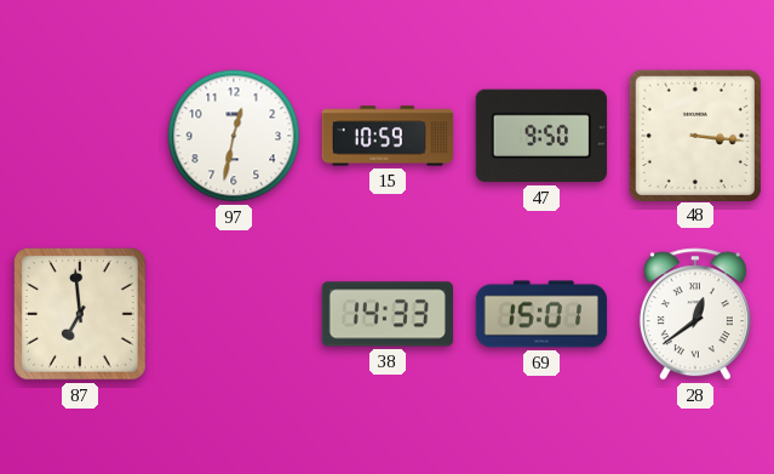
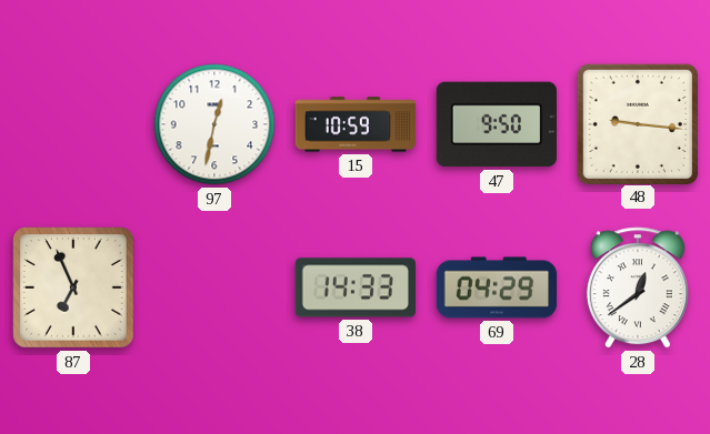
48: 3:16 -> 9:16 (637, 123)
87: 6:59 -> 6:56 (74, 289)
69: 15:01 -> 04:29 (497, 287)
